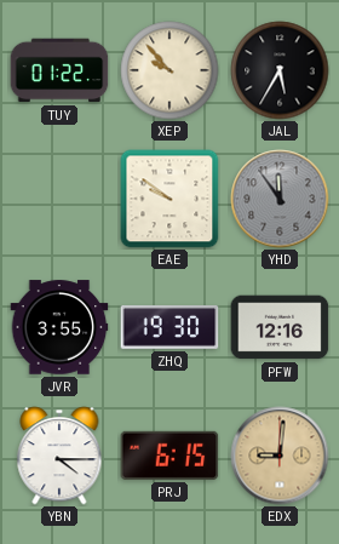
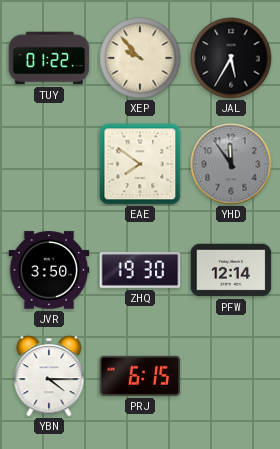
EAE: 9:51 -> 7:51 (140, 164)
JVR: 3:55 -> 3:50 (49, 270)
PFW: 12:16 -> 12:14 (231, 270)
EDX: 9:01 -> none (280, 456)
